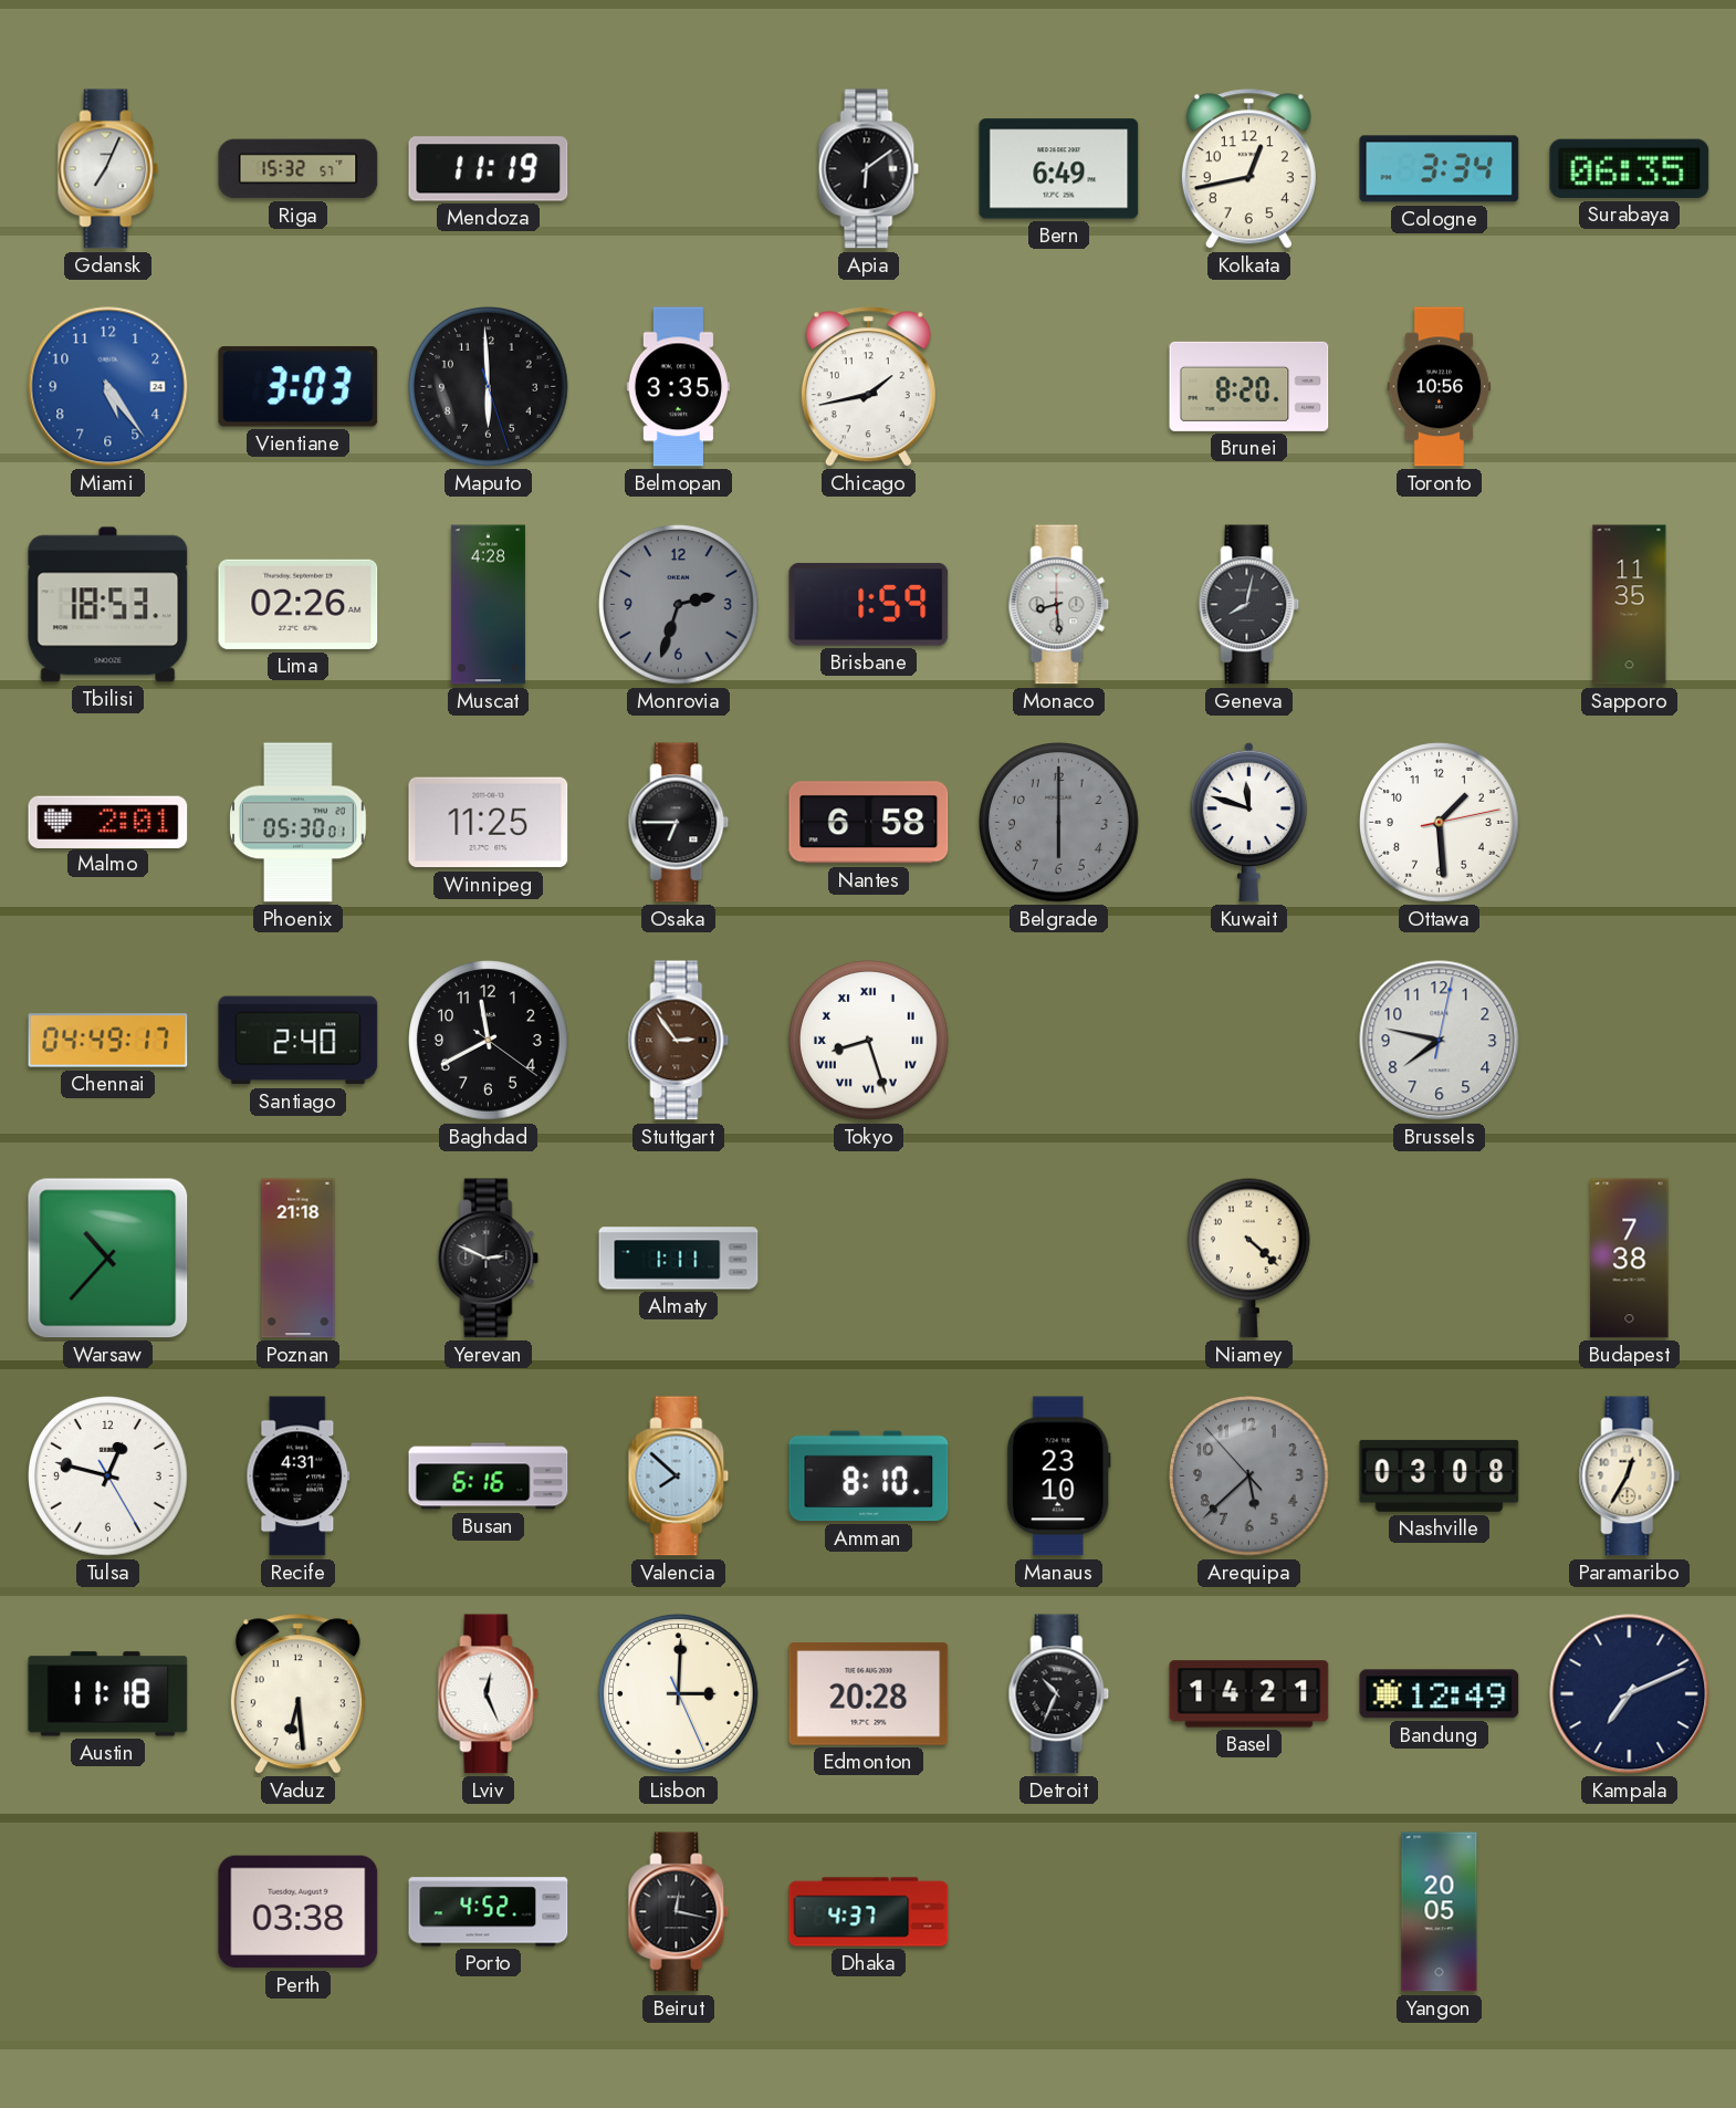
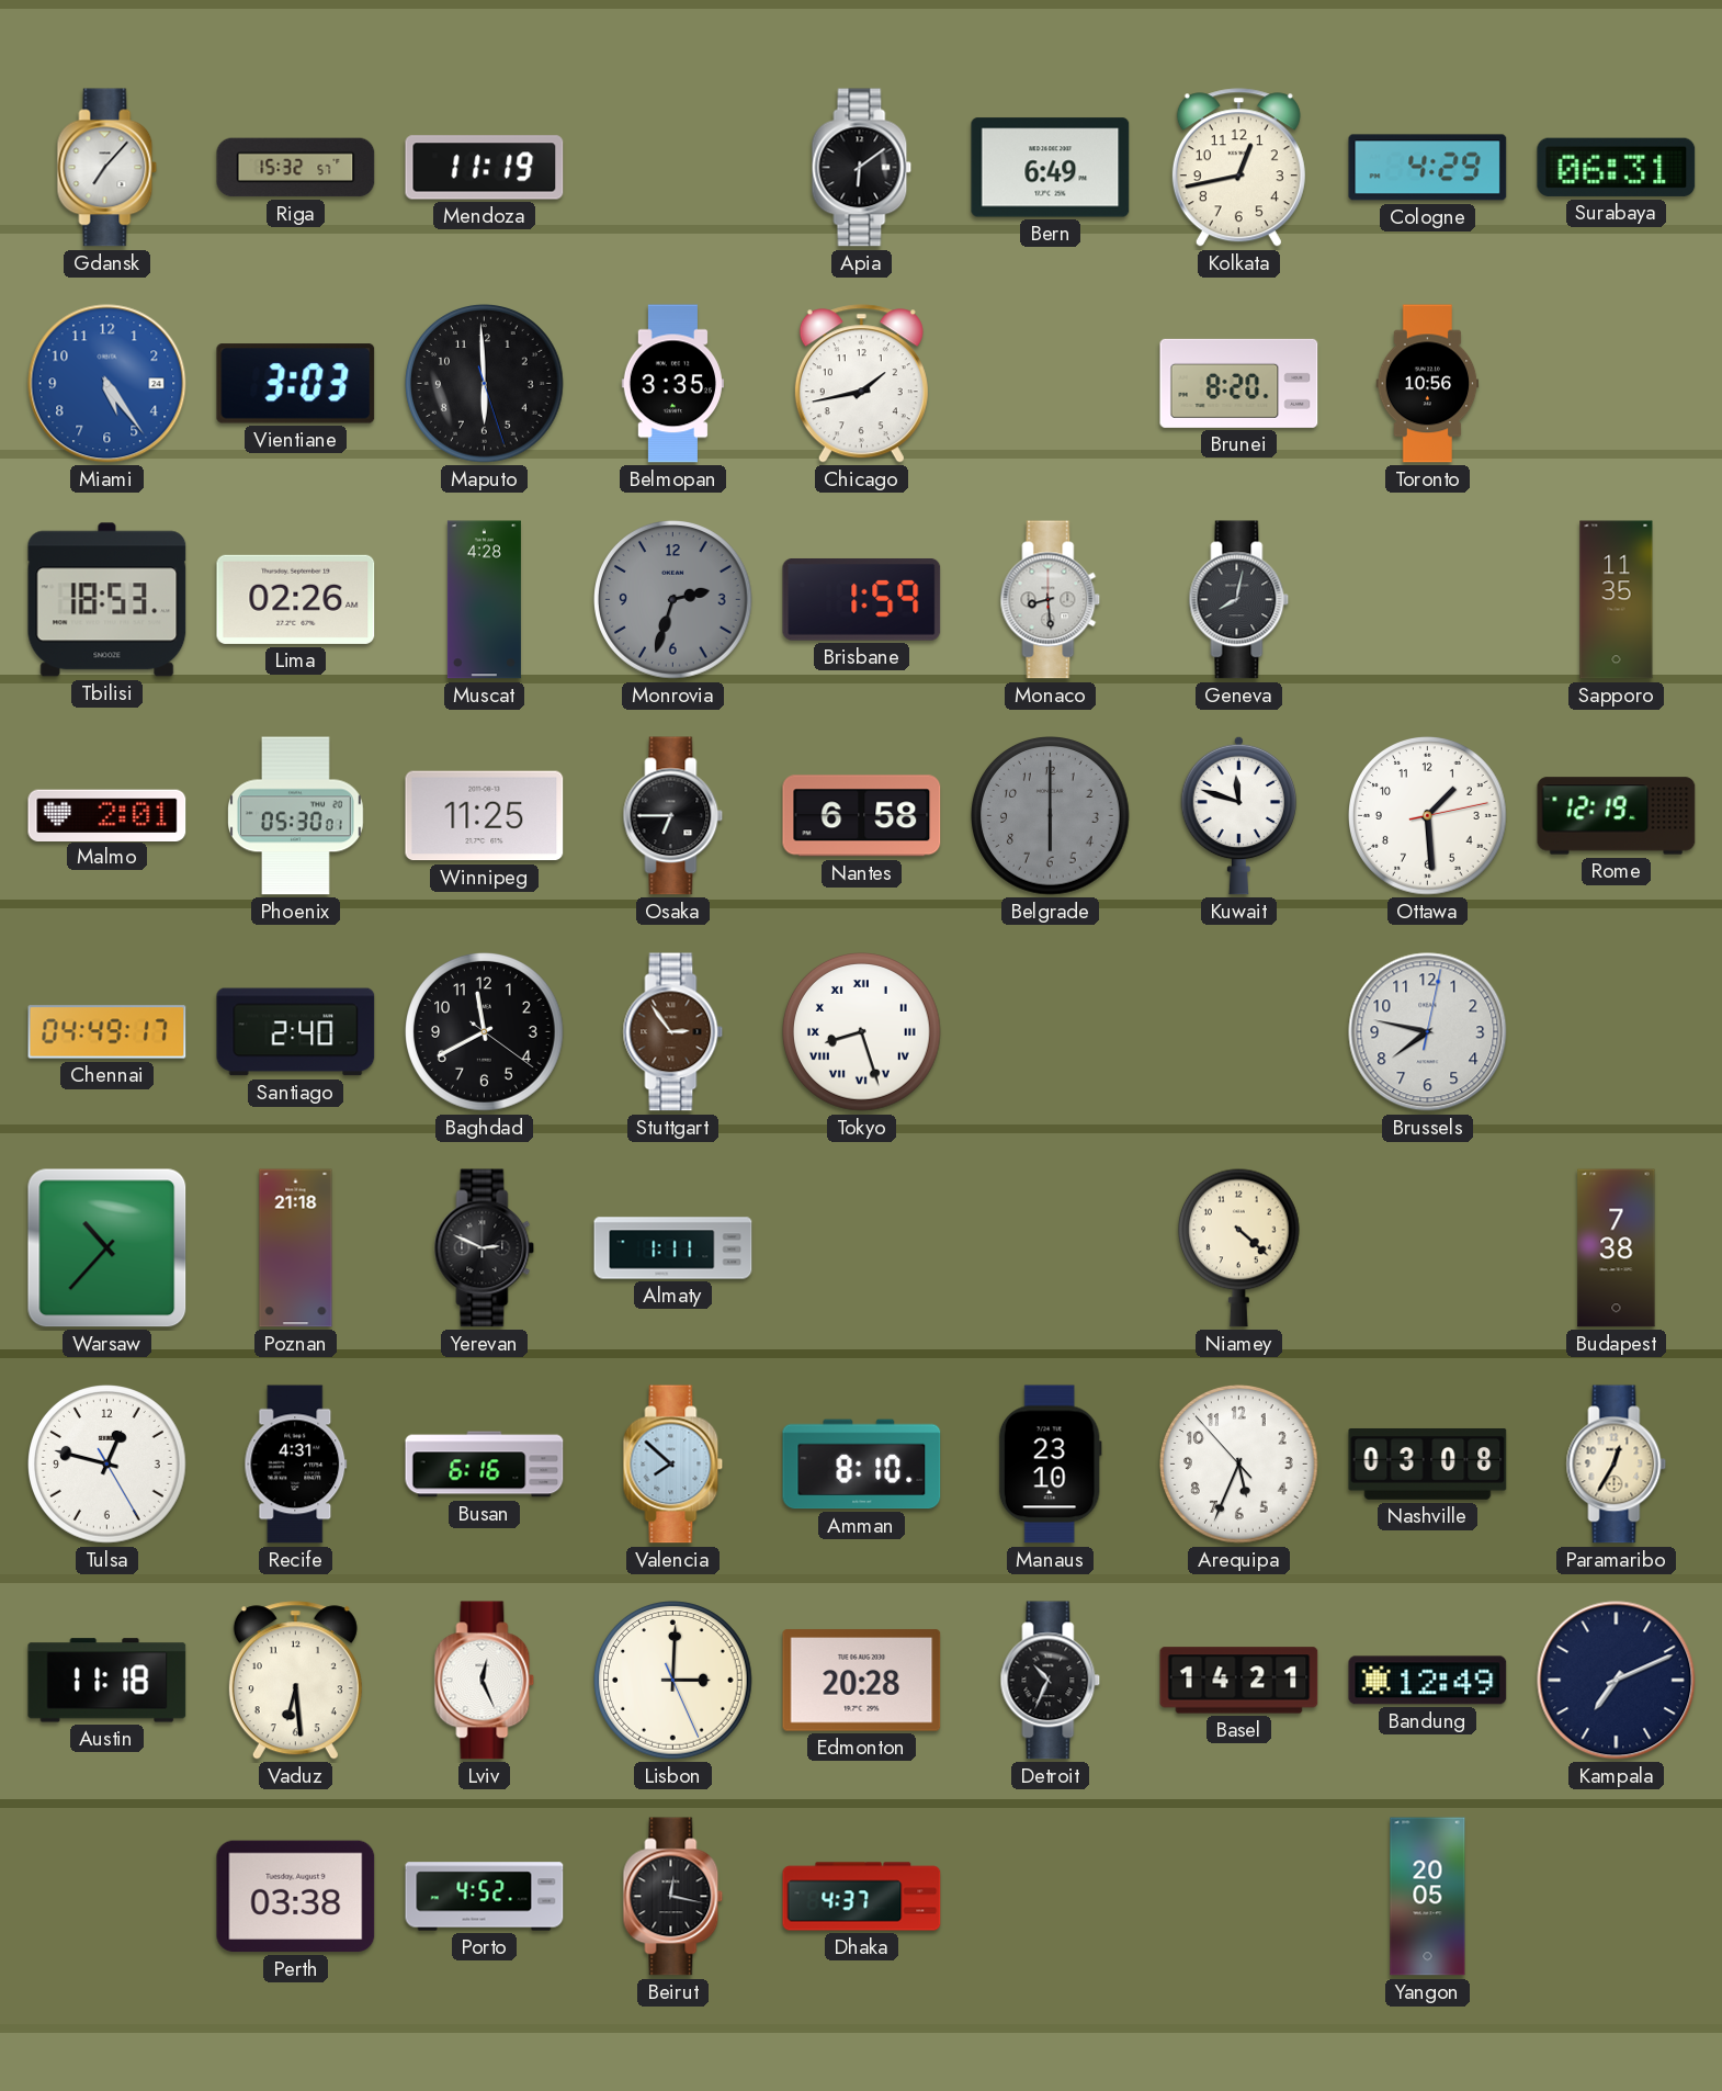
Gdansk: 7:04 -> 7:07 (107, 168)
Cologne: 3:34 -> 4:29 (1428, 168)
Surabaya: 06:35 -> 06:31 (1617, 167)
Rome: none -> 12:19 (1617, 816)
Arequipa: 5:37 -> 5:33 (1239, 1465)
Arequipa dial: grey -> white (1239, 1465)
